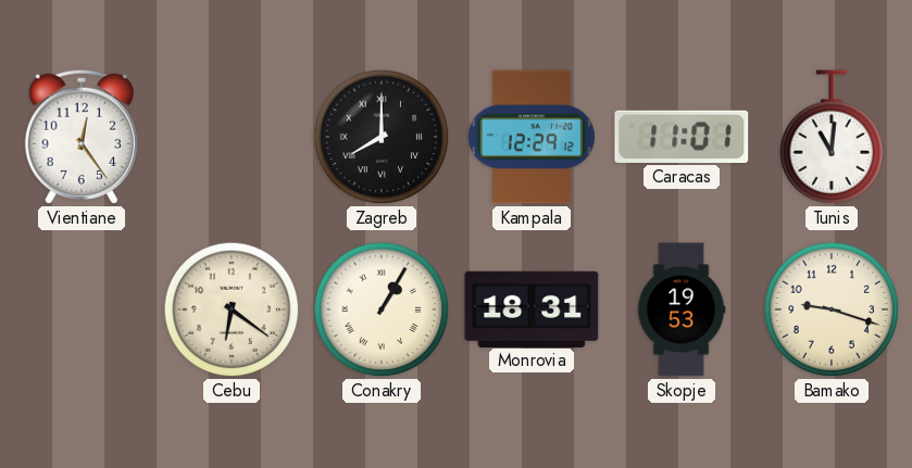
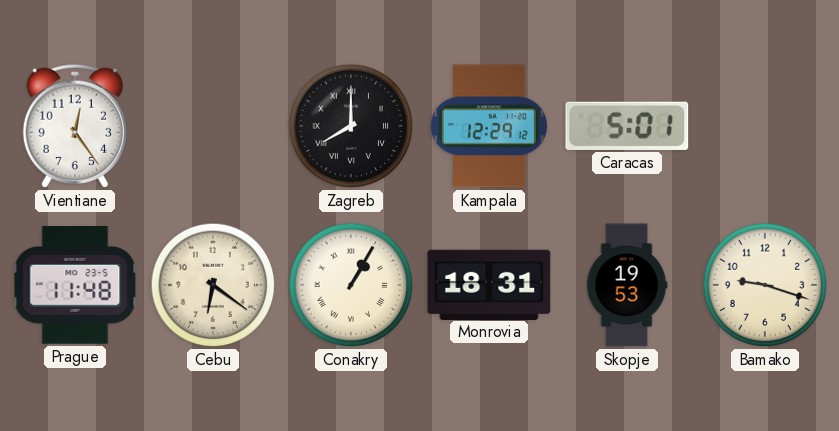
Caracas: 11:01 -> 5:01 (627, 126)
Tunis: 11:01 -> none (832, 137)
Prague: none -> 11:48 (75, 285)
